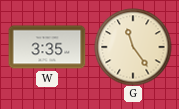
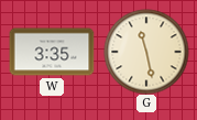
G: 11:24 -> 11:28 (146, 52)
